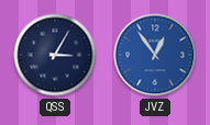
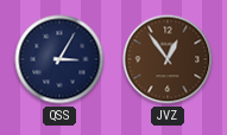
JVZ dial: blue -> brown (168, 59)
